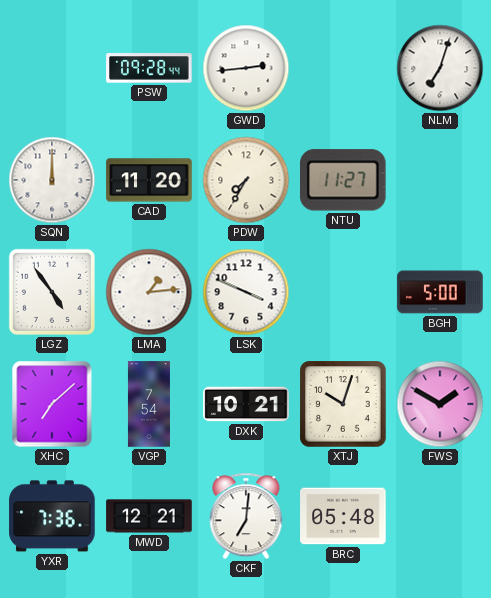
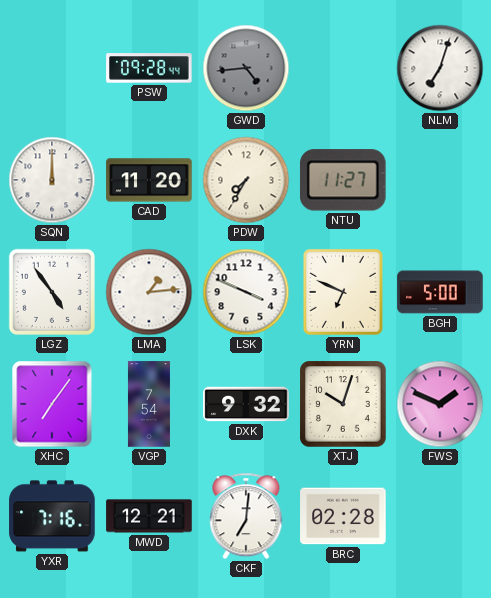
GWD: 2:44 -> 4:44 (246, 68)
GWD dial: white -> grey (246, 68)
YRN: none -> 6:49 (343, 292)
XHC: 7:08 -> 7:06 (52, 404)
DXK: 10:21 -> 9:32 (246, 404)
FWS: 1:50 -> 1:49 (440, 404)
YXR: 7:36 -> 7:16 (52, 516)
BRC: 05:48 -> 02:28 (343, 516)
